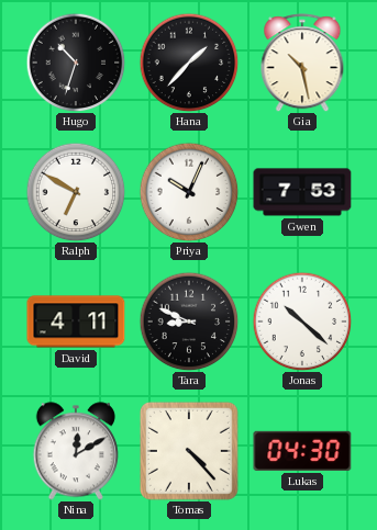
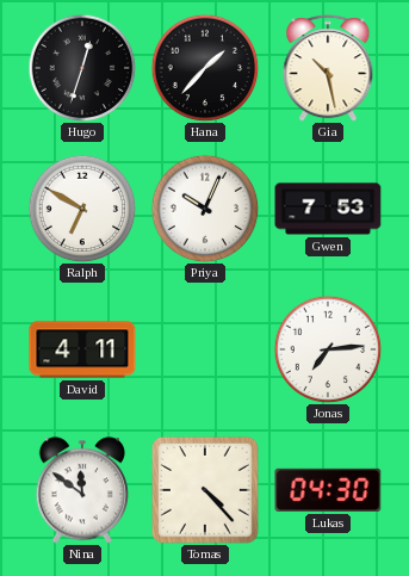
Hugo: 10:33 -> 12:33 (82, 68)
Tara: 8:49 -> none (189, 322)
Jonas: 10:22 -> 7:14 (328, 349)
Nina: 12:10 -> 11:51 (82, 490)
